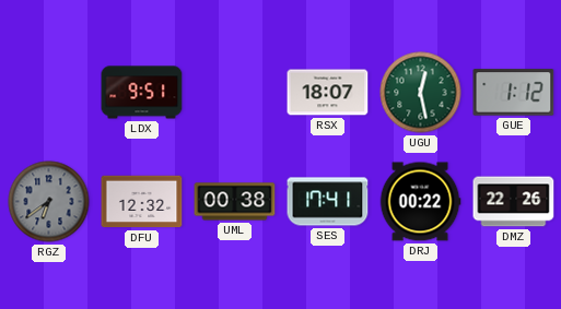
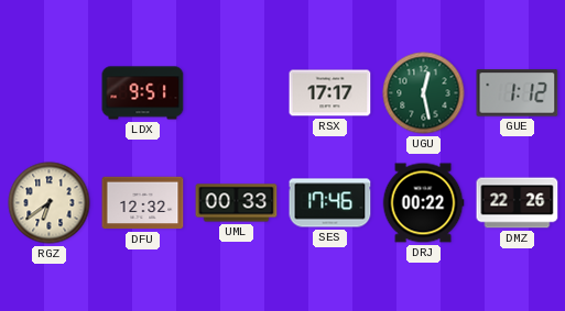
RSX: 18:07 -> 17:17 (330, 93)
RGZ dial: grey -> cream (50, 203)
UML: 00:38 -> 00:33 (237, 203)
SES: 17:41 -> 17:46 (330, 203)
